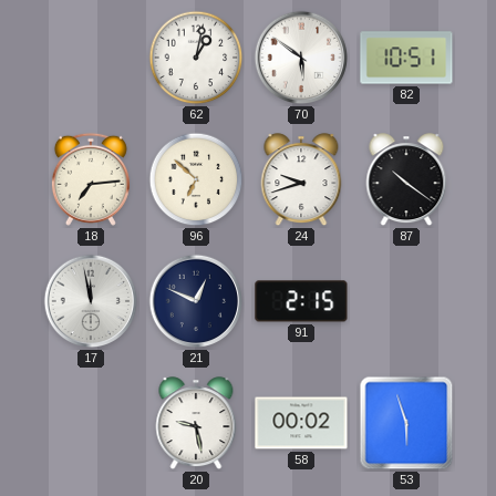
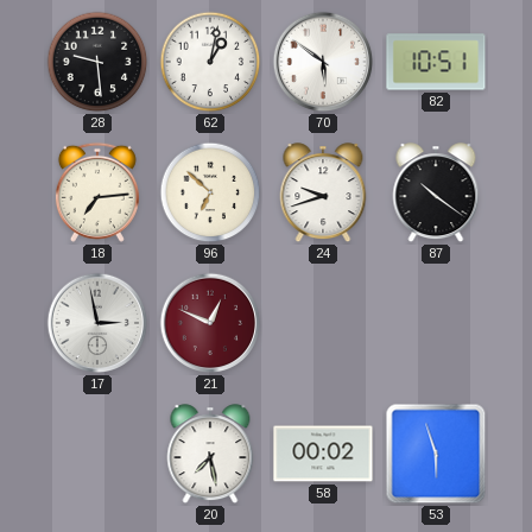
28: none -> 9:29 (97, 62)
17: 11:58 -> 2:58 (97, 323)
21 dial: navy -> burgundy (210, 323)
91: 2:15 -> none (301, 301)
20: 9:28 -> 7:28 (210, 455)
